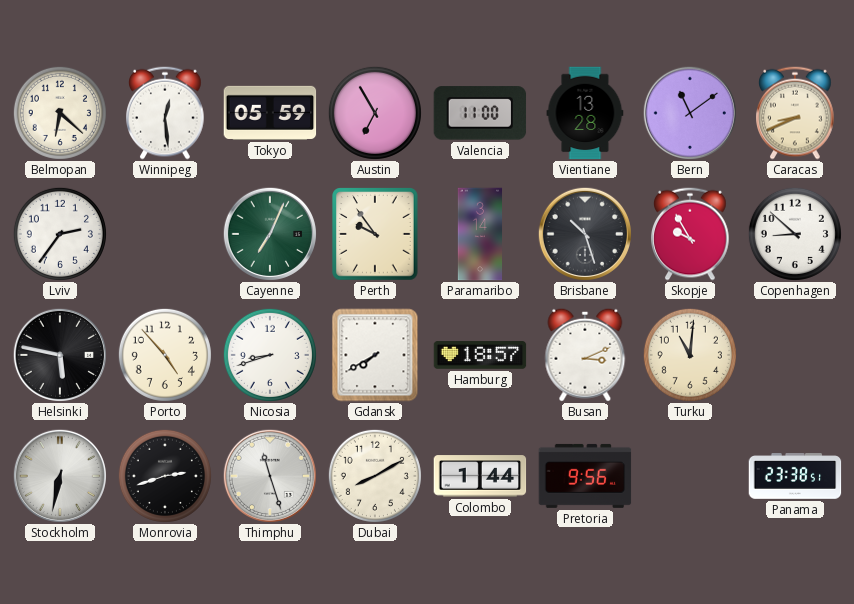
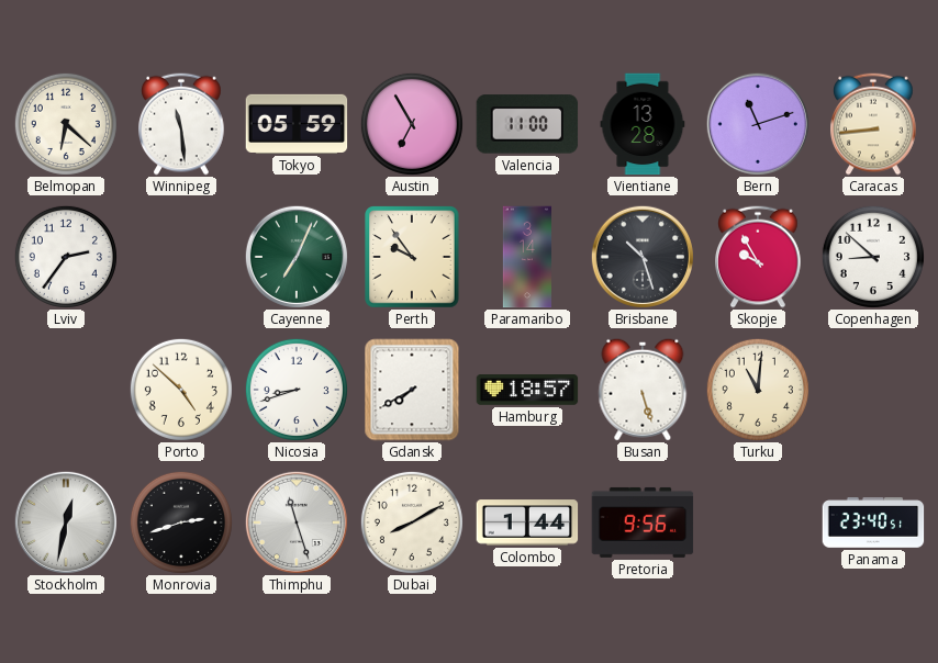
Winnipeg: 12:29 -> 11:29 (181, 124)
Bern: 11:09 -> 11:12 (758, 124)
Caracas: 8:41 -> 8:44 (873, 124)
Helsinki: 5:47 -> none (60, 355)
Porto: 4:53 -> 4:52 (181, 390)
Busan: 3:11 -> 5:27 (643, 390)
Stockholm: 6:32 -> 12:32 (66, 522)
Panama: 23:38 -> 23:40 (873, 522)
